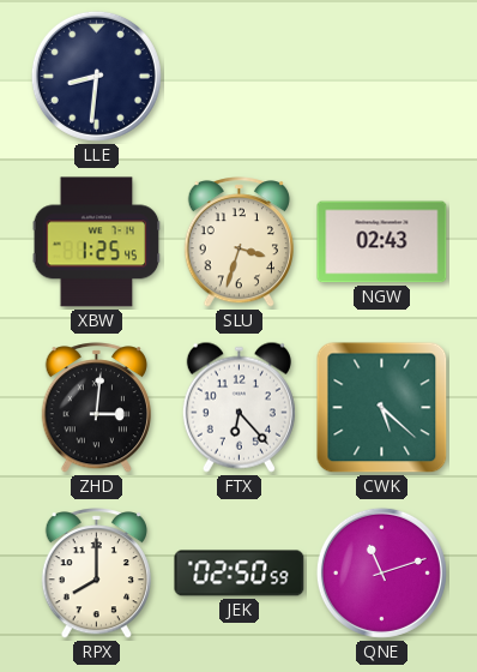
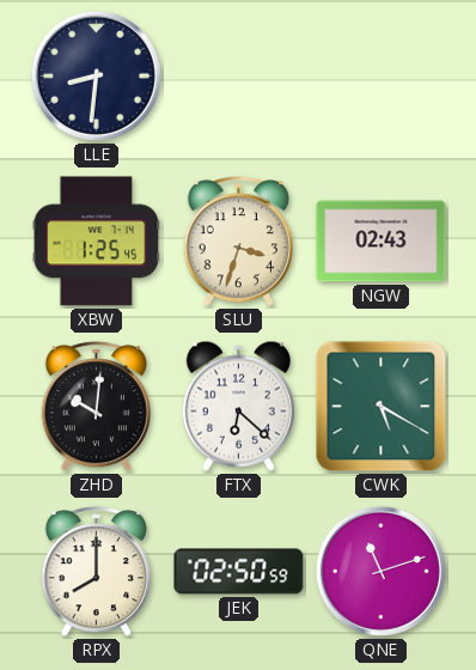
ZHD: 3:01 -> 10:01 (96, 407)
FTX: 6:23 -> 6:22 (238, 406)
CWK: 5:22 -> 5:20 (382, 407)
